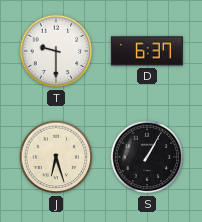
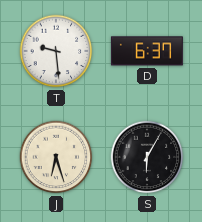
T: 9:30 -> 9:29 (56, 51)
S: 1:05 -> 6:05 (147, 157)
